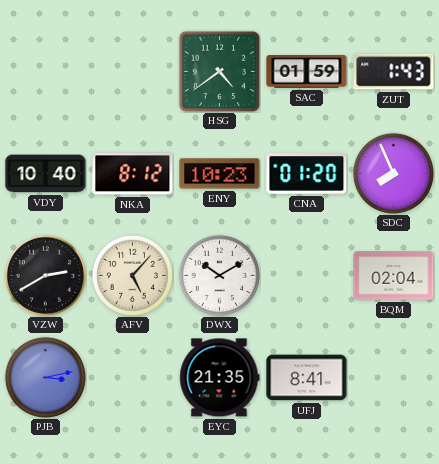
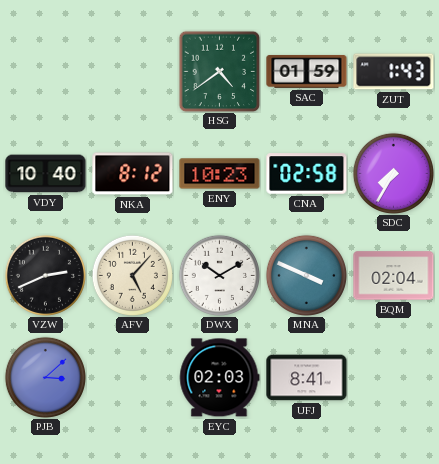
CNA: 01:20 -> 02:58 (307, 174)
SDC: 7:56 -> 7:35 (393, 173)
VZW: 2:40 -> 2:41 (45, 275)
MNA: none -> 3:49 (306, 275)
PJB: 3:13 -> 3:08 (45, 377)
EYC: 21:35 -> 02:03 (219, 378)
